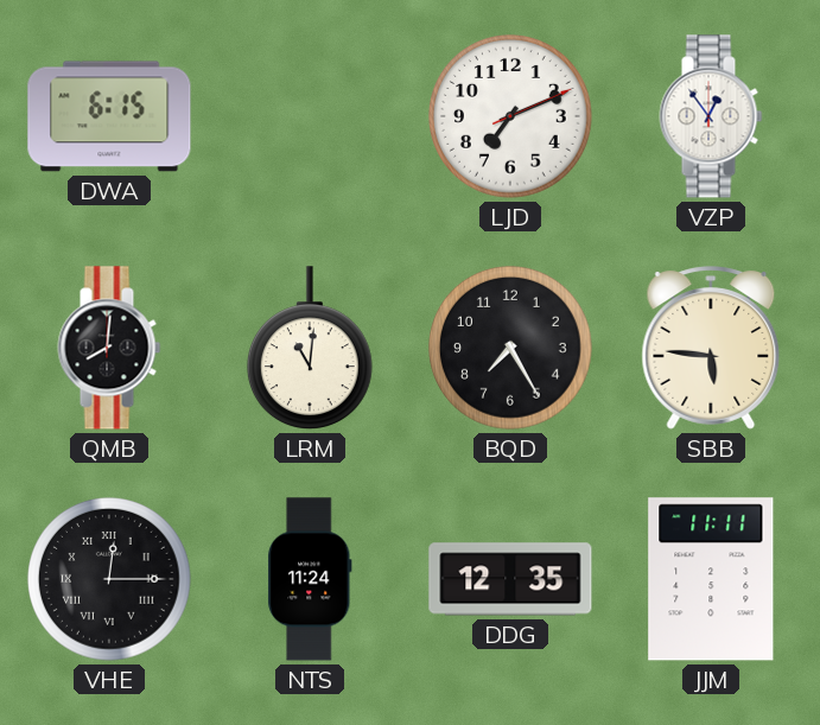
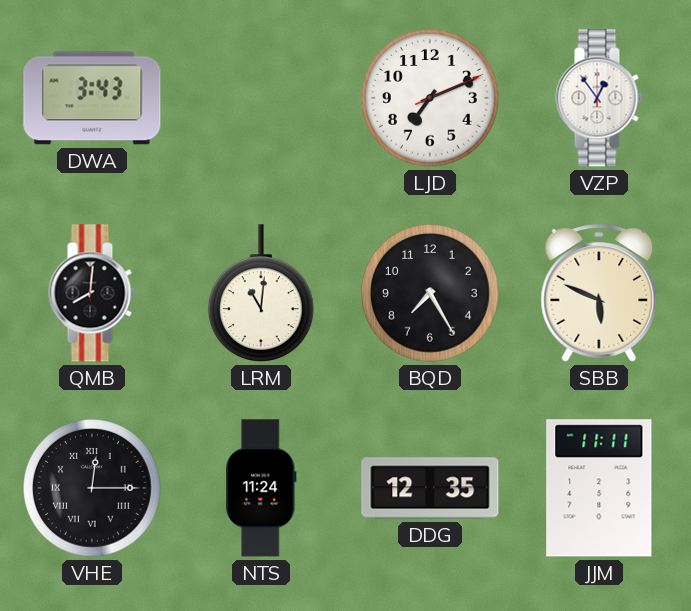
DWA: 6:15 -> 3:43 (92, 98)
SBB: 5:46 -> 5:49 (599, 293)
